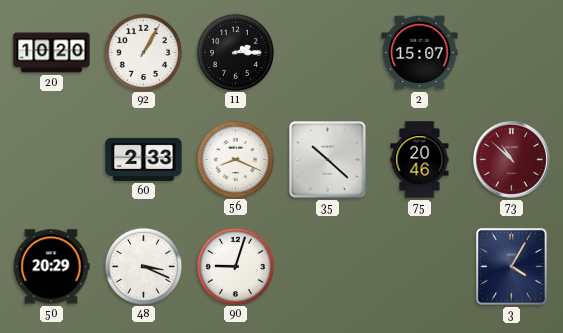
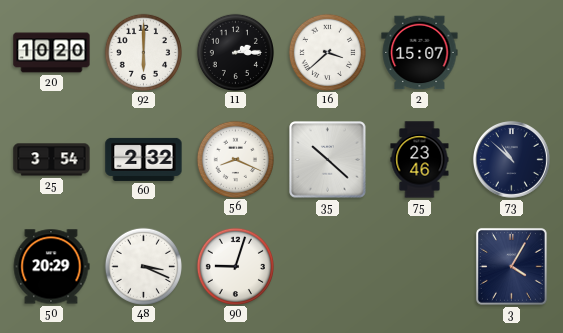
92: 1:05 -> 6:00 (143, 52)
16: none -> 3:38 (327, 52)
25: none -> 3:54 (52, 160)
60: 2:33 -> 2:32 (144, 159)
75: 20:46 -> 23:46 (420, 160)
73 dial: burgundy -> navy (511, 159)
